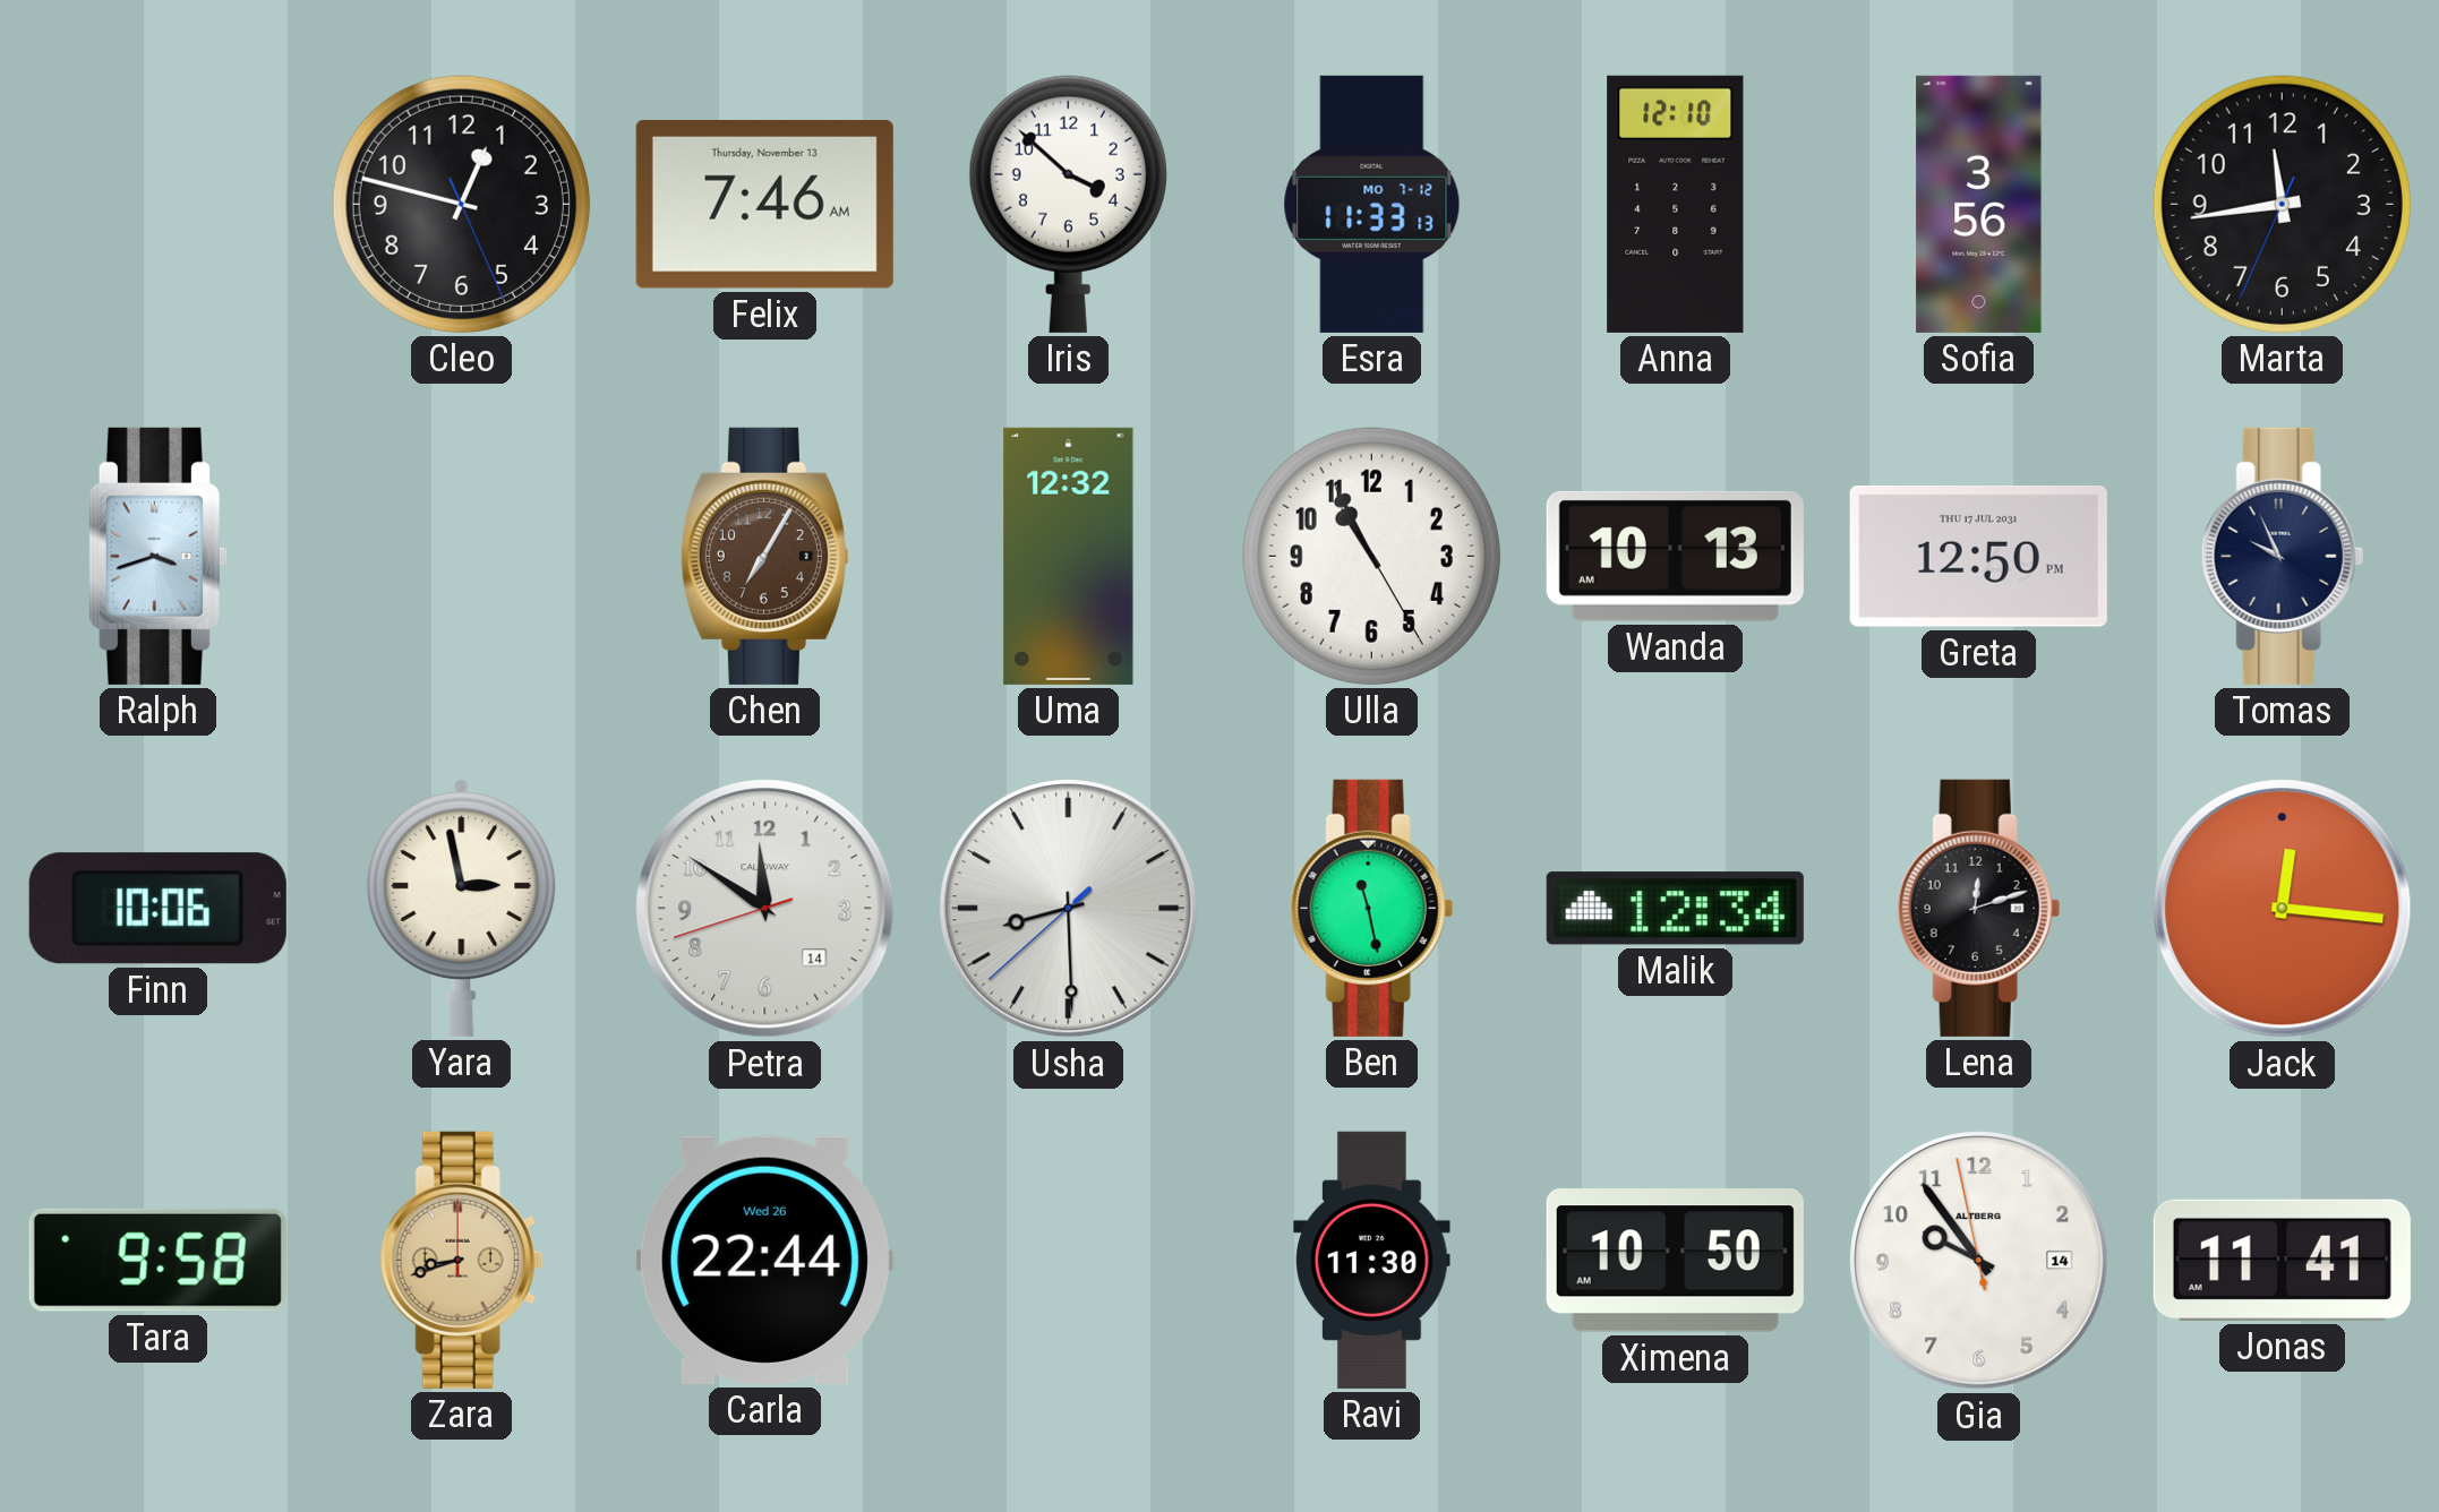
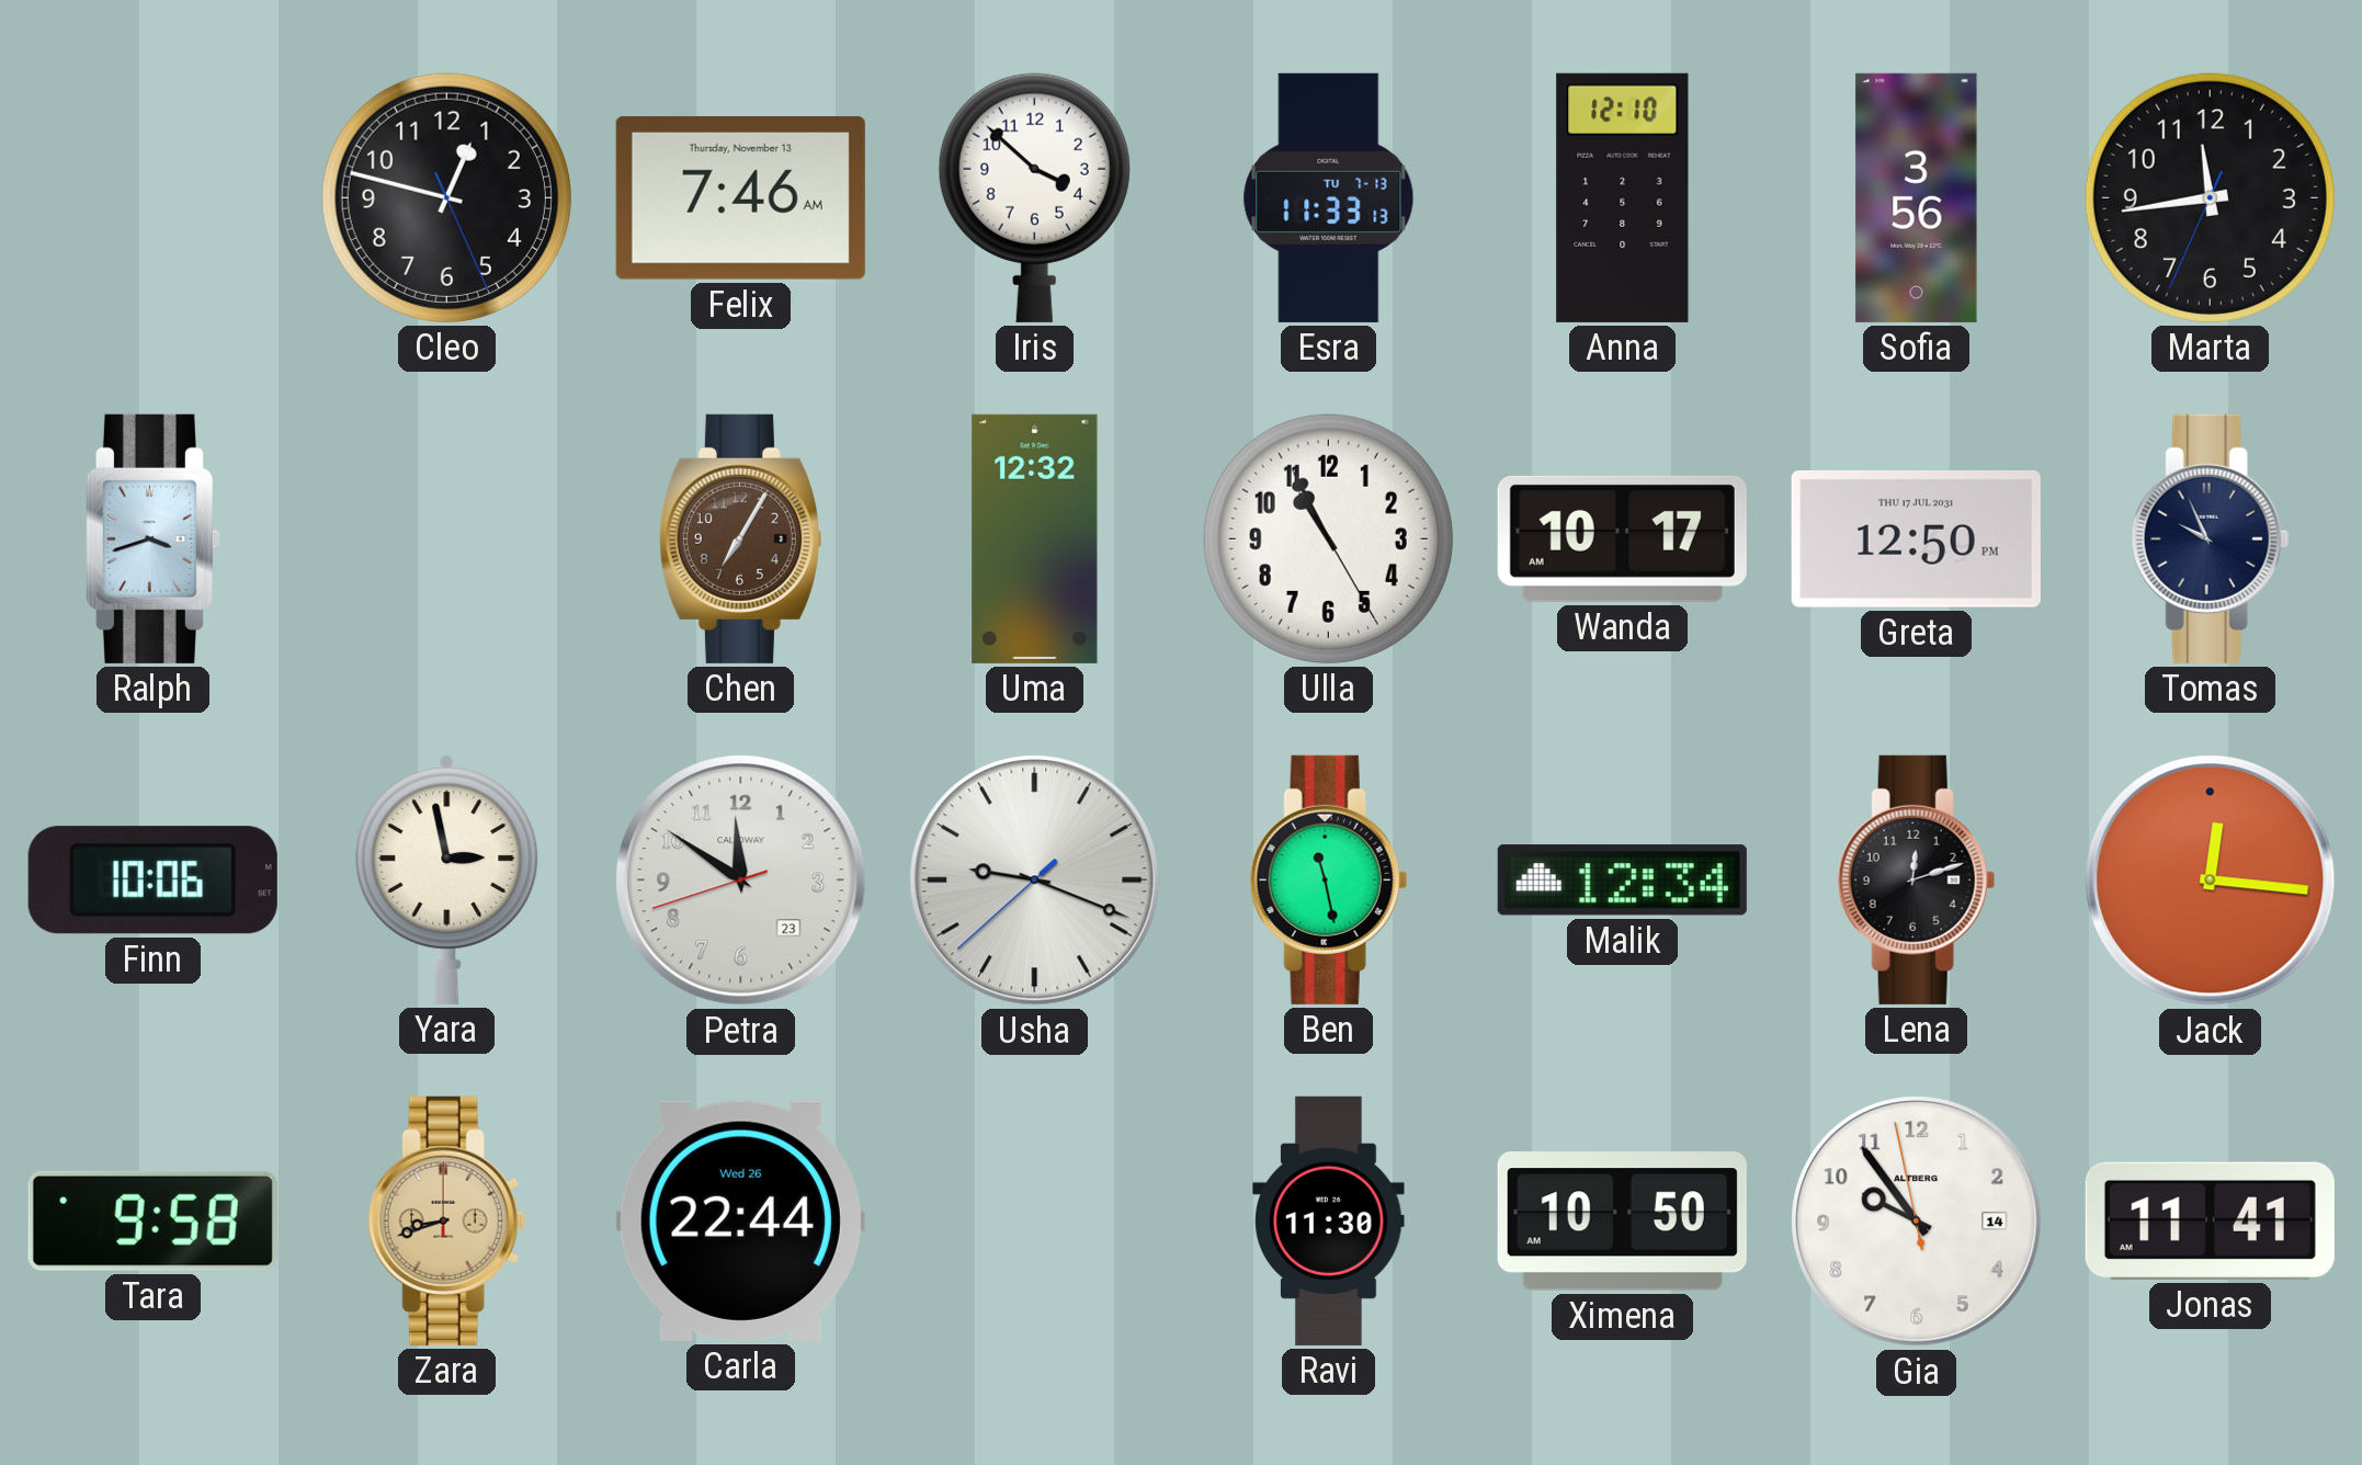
Esra date: MO 7-12 -> TU 7-13 (1329, 197)
Wanda: 10:13 -> 10:17 (1622, 538)
Petra date: 14 -> 23 (741, 881)
Usha: 8:29 -> 9:18 (1035, 881)
